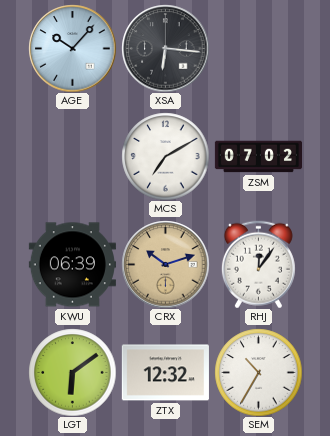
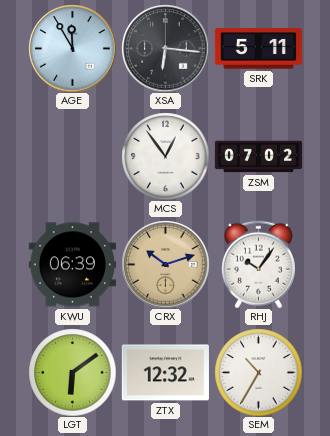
AGE: 10:07 -> 11:55 (72, 48)
SRK: none -> 5:11 (258, 49)
MCS: 7:10 -> 12:54 (165, 156)
RHJ: 12:06 -> 10:06 (258, 264)
